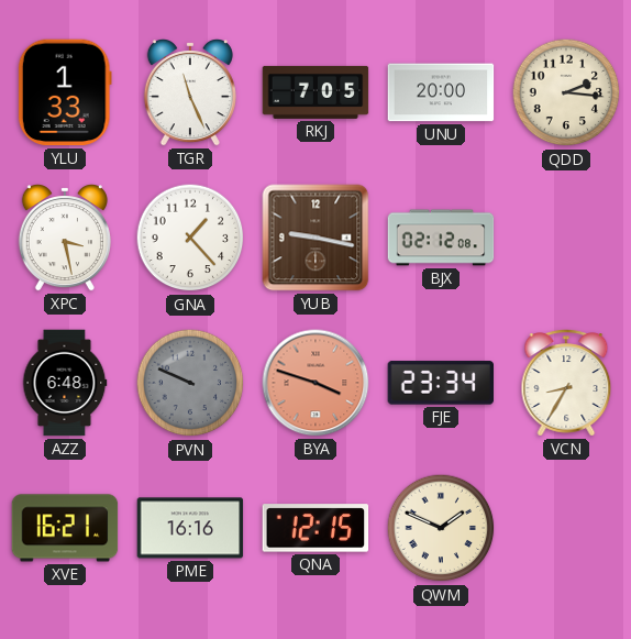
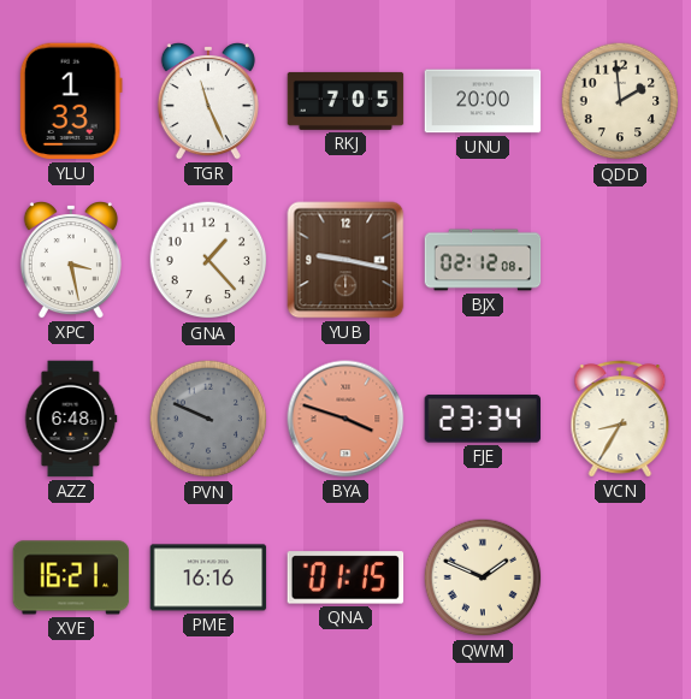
QDD: 2:16 -> 1:59 (620, 101)
QNA: 12:15 -> 01:15 (345, 577)
